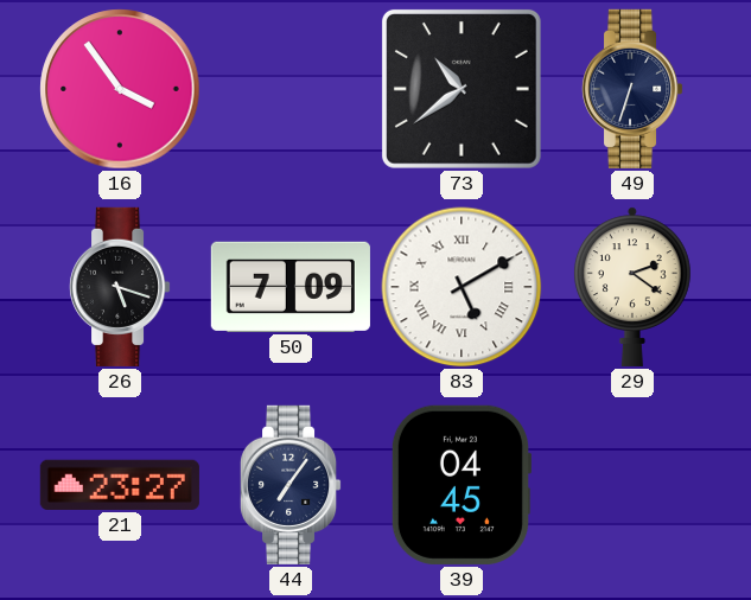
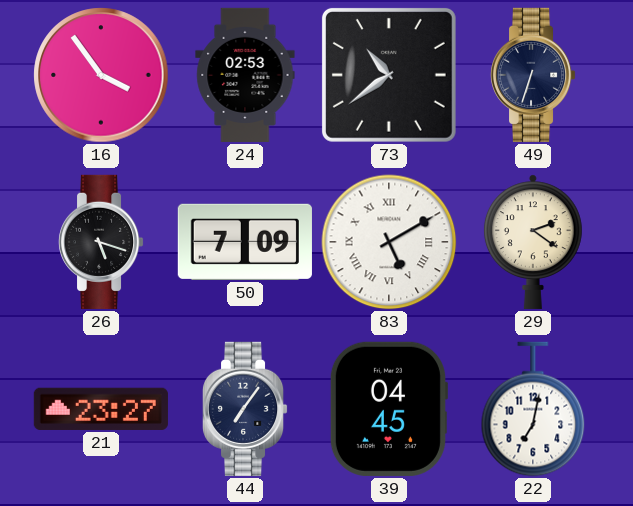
24: none -> 02:53 (245, 75)
22: none -> 7:02 (533, 409)
